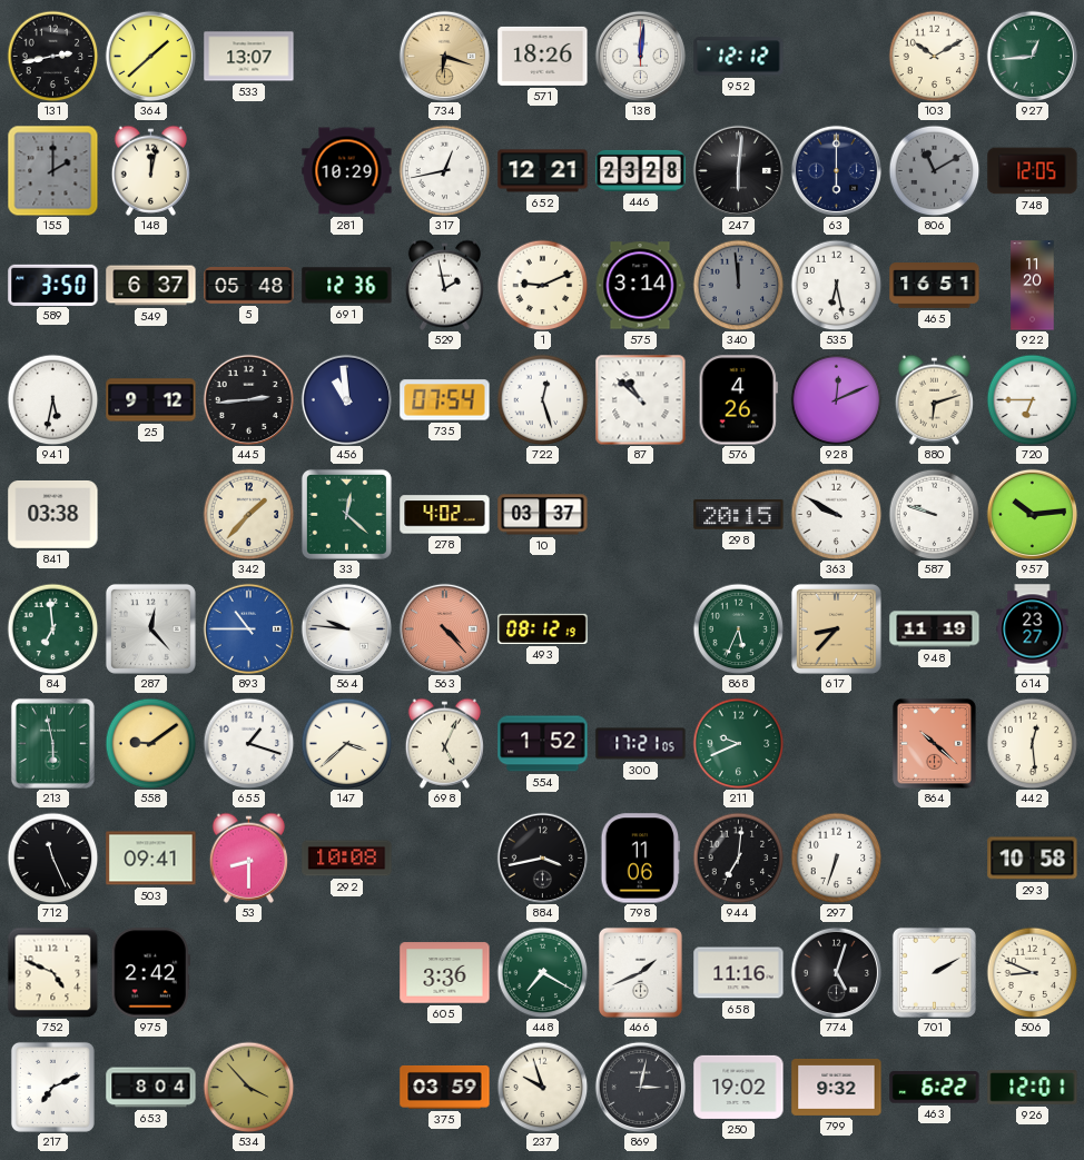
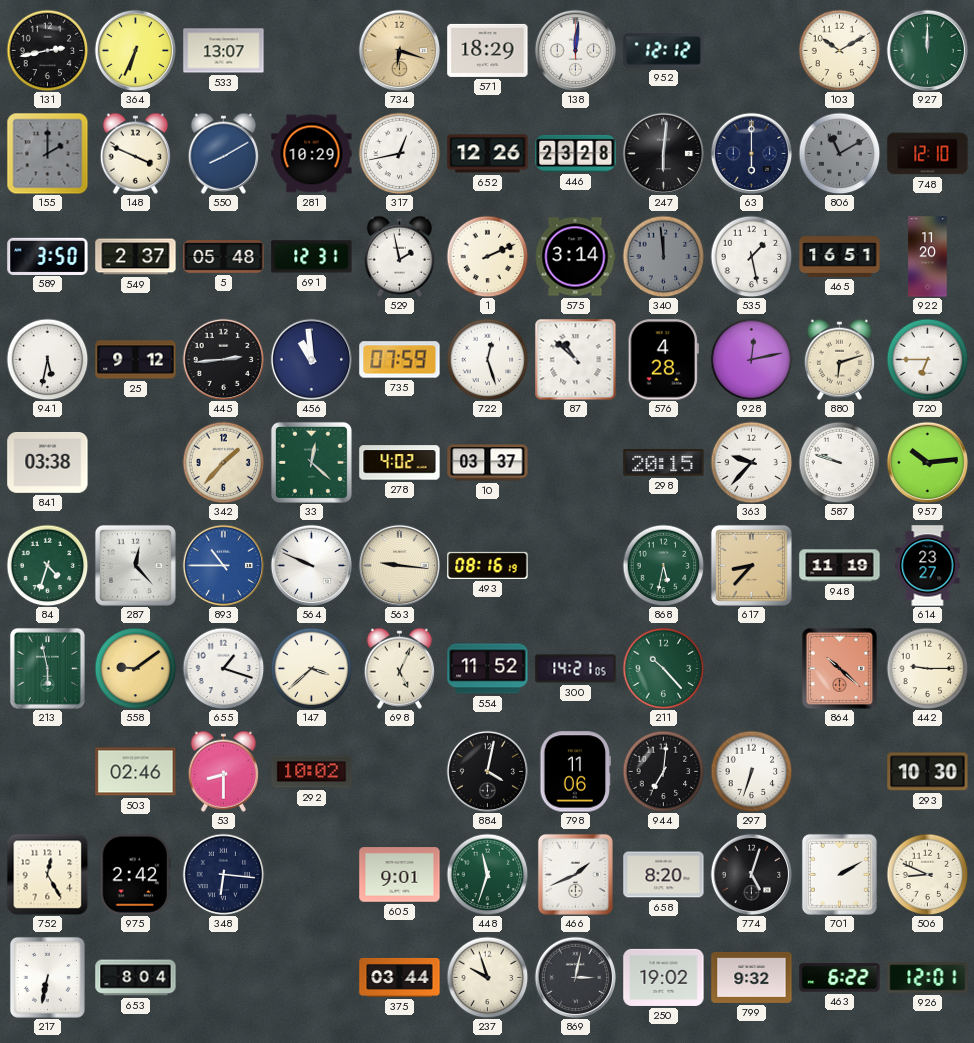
364: 1:38 -> 6:34 (135, 50)
571: 18:26 -> 18:29 (488, 50)
927: 12:44 -> 12:00 (927, 50)
148: 12:02 -> 3:49 (135, 153)
550: none -> 8:10 (223, 153)
652: 12:21 -> 12:26 (488, 154)
748: 12:05 -> 12:10 (928, 154)
549: 6:37 -> 2:37 (136, 257)
691: 12:36 -> 12:31 (312, 257)
1: 9:11 -> 2:11 (487, 256)
535: 6:28 -> 1:28 (751, 256)
735: 07:54 -> 07:59 (400, 360)
576: 4:26 -> 4:28 (663, 360)
928: 12:11 -> 12:13 (751, 359)
363: 9:50 -> 9:37 (751, 462)
84: 6:59 -> 4:33 (47, 565)
564: 9:46 -> 9:49 (311, 565)
563: 4:23 -> 9:16 (399, 565)
563 dial: salmon -> cream (399, 565)
493: 08:12 -> 08:16 (488, 565)
868: 5:34 -> 5:32 (663, 565)
554: 1:52 -> 11:52 (488, 669)
300: 17:21 -> 14:21 (576, 669)
211: 9:41 -> 10:23 (663, 668)
442: 12:29 -> 9:15 (927, 668)
712: 11:26 -> none (52, 857)
503: 09:41 -> 02:46 (136, 772)
292: 10:08 -> 10:02 (312, 772)
884: 3:43 -> 4:02 (487, 771)
293: 10:58 -> 10:30 (928, 772)
752: 4:49 -> 12:25 (47, 874)
348: none -> 6:16 (223, 874)
605: 3:36 -> 9:01 (400, 875)
448: 7:20 -> 11:33 (487, 874)
658: 11:16 -> 8:20 (664, 875)
217: 7:11 -> 6:32 (47, 977)
534: 3:53 -> none (248, 1087)
375: 03:59 -> 03:44 (400, 977)
